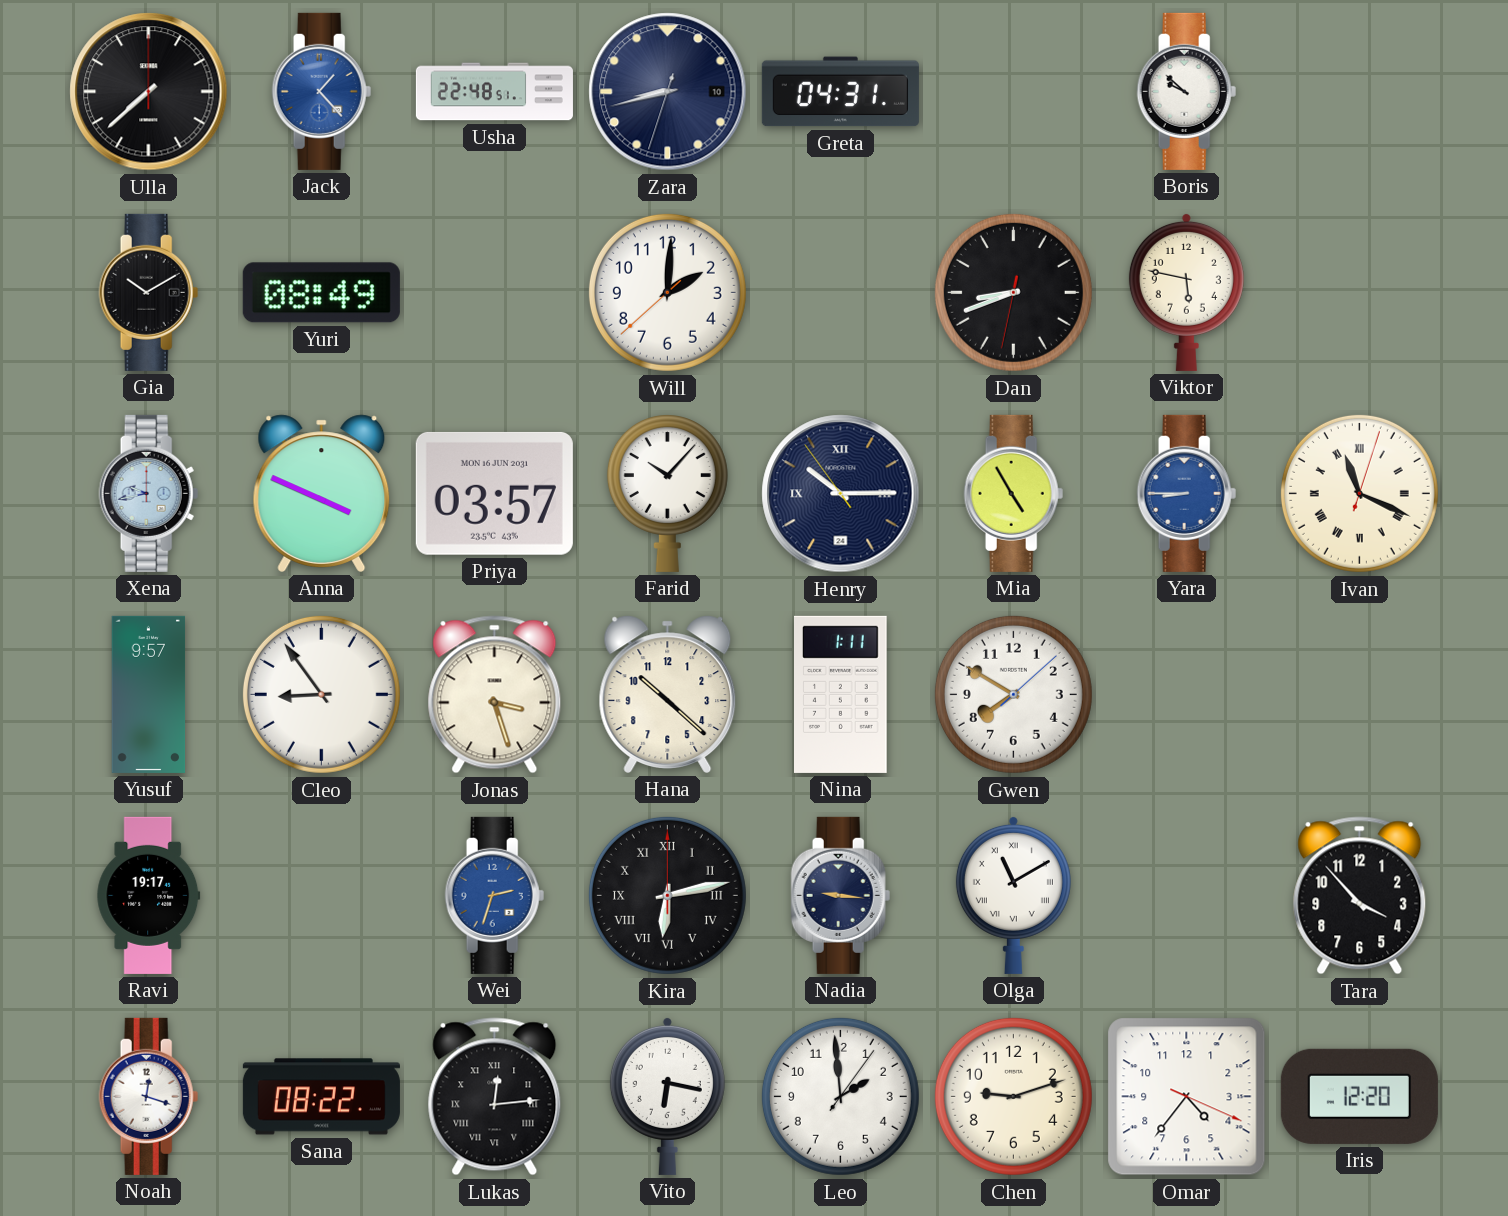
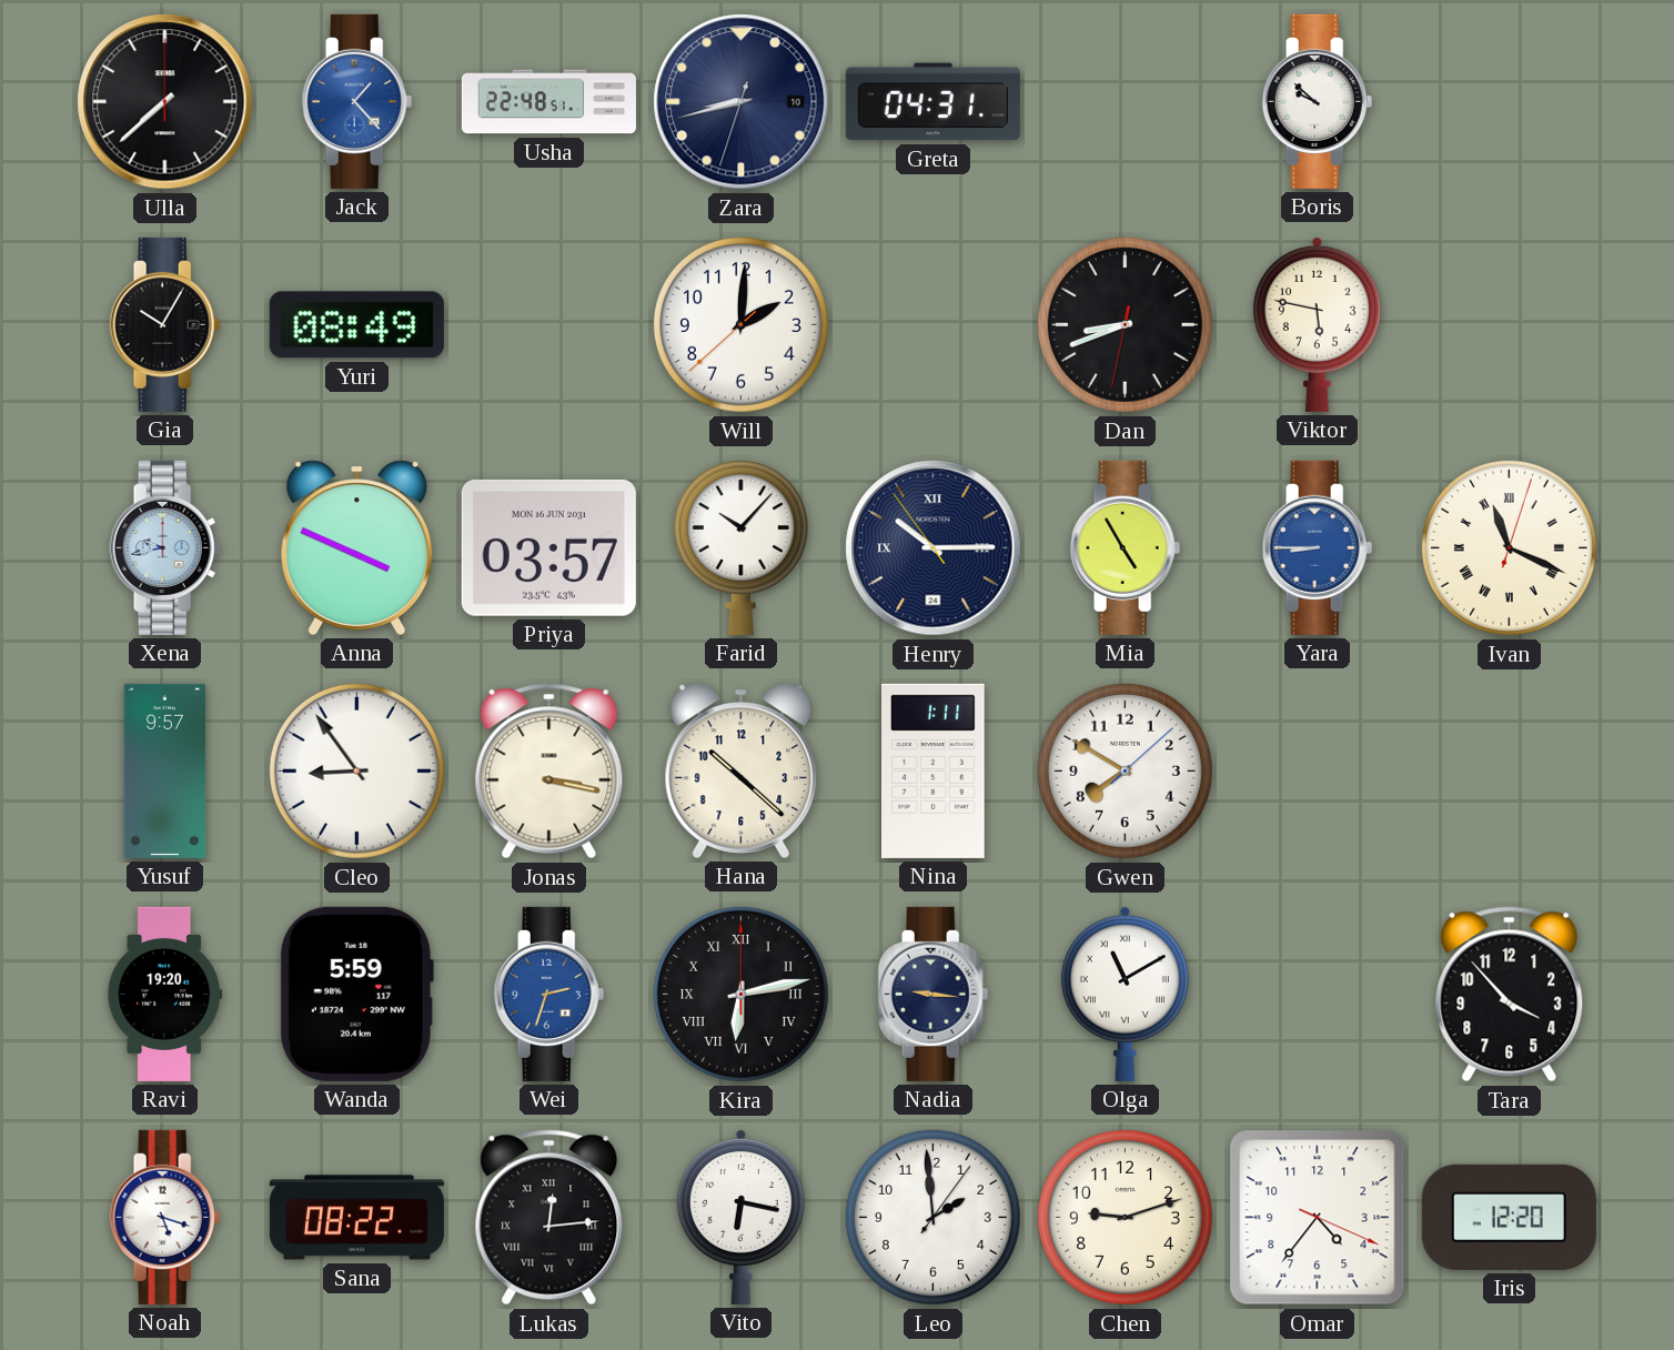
Gia: 10:10 -> 10:05 (165, 324)
Jonas: 3:27 -> 3:17 (549, 772)
Ravi: 19:17 -> 19:20 (165, 994)
Wanda: none -> 5:59 (356, 994)
Noah: 12:18 -> 5:18 (165, 1217)
